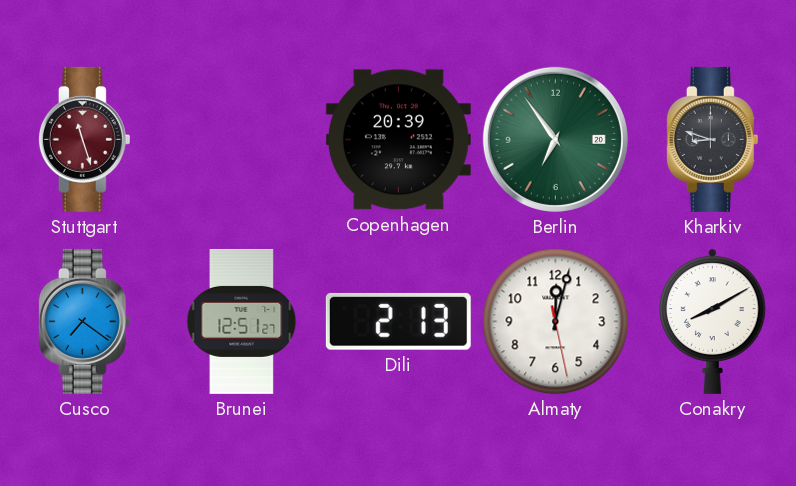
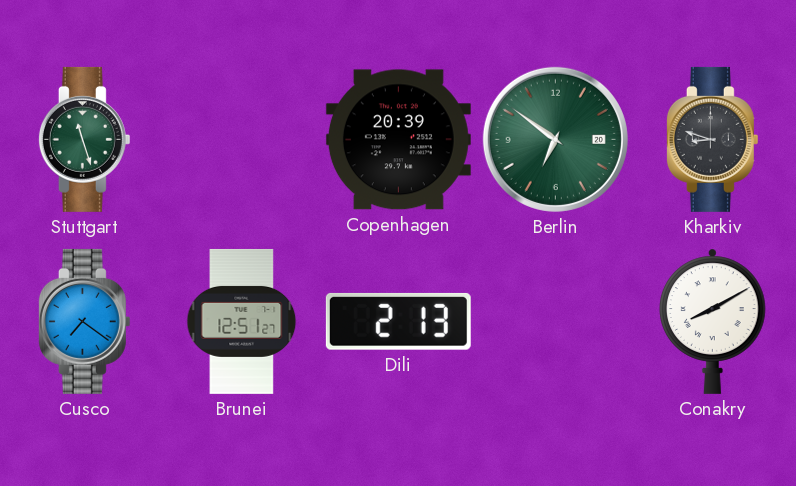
Stuttgart dial: burgundy -> green (84, 139)
Berlin: 6:54 -> 6:51 (555, 139)
Almaty: 12:02 -> none (556, 322)
